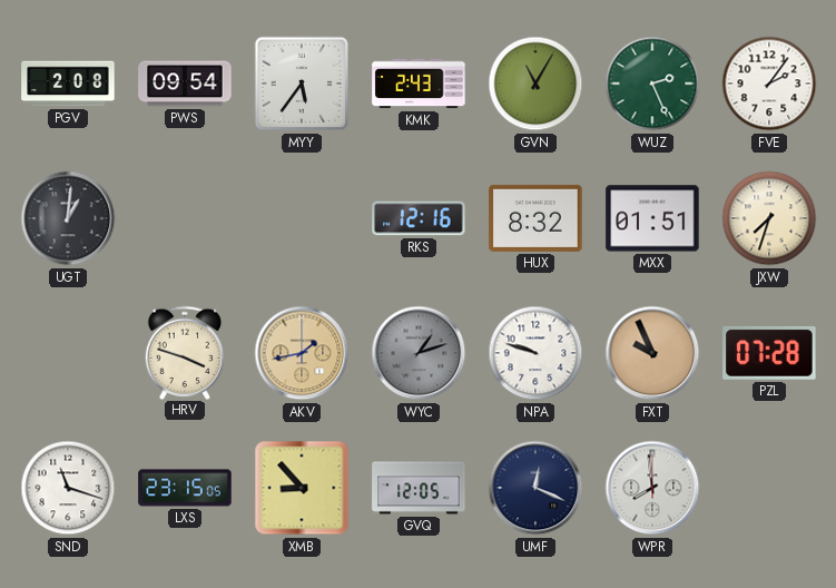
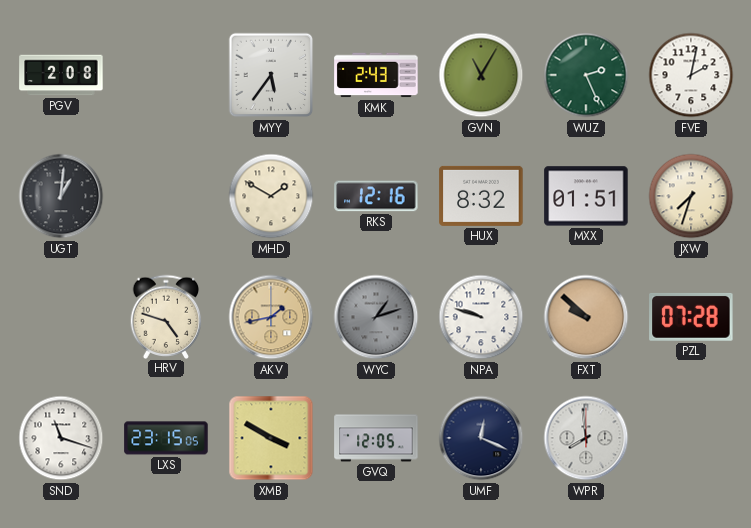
PWS: 09:54 -> none (185, 84)
FVE: 2:06 -> 2:02 (691, 75)
MHD: none -> 1:50 (271, 196)
HRV: 3:48 -> 4:48 (166, 316)
FXT: 9:56 -> 9:52 (586, 317)
XMB: 8:53 -> 3:50 (271, 438)
